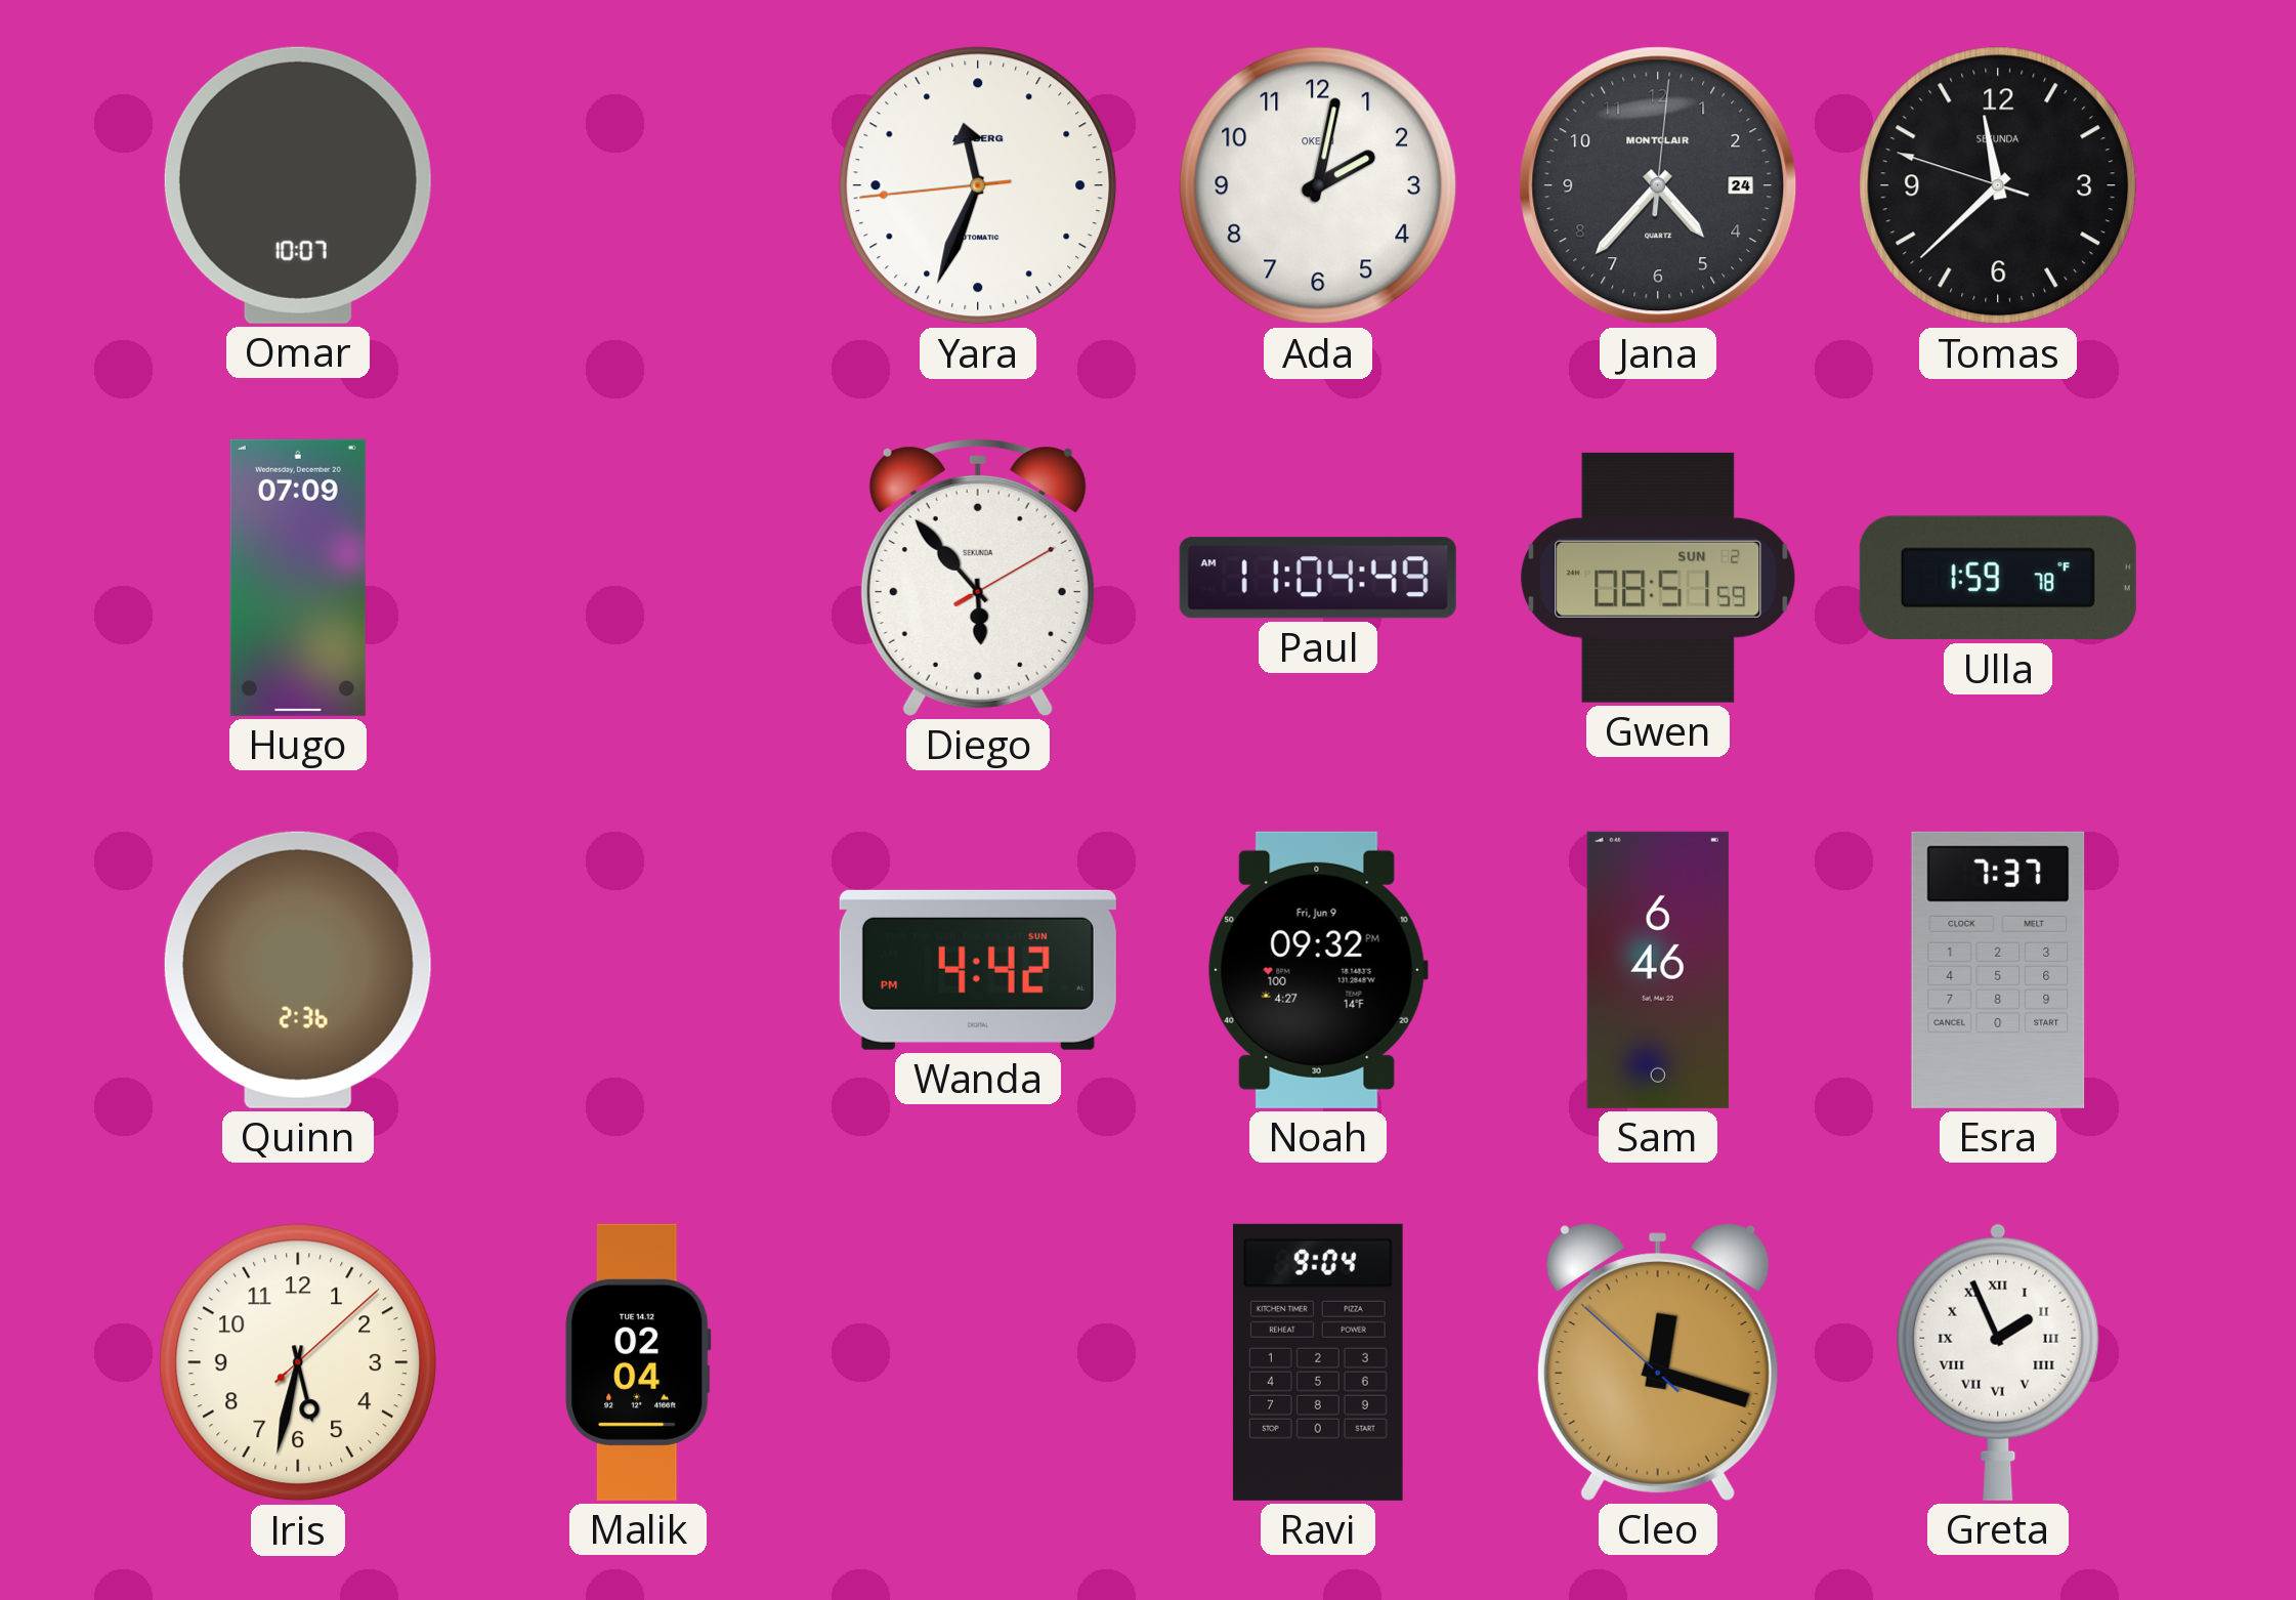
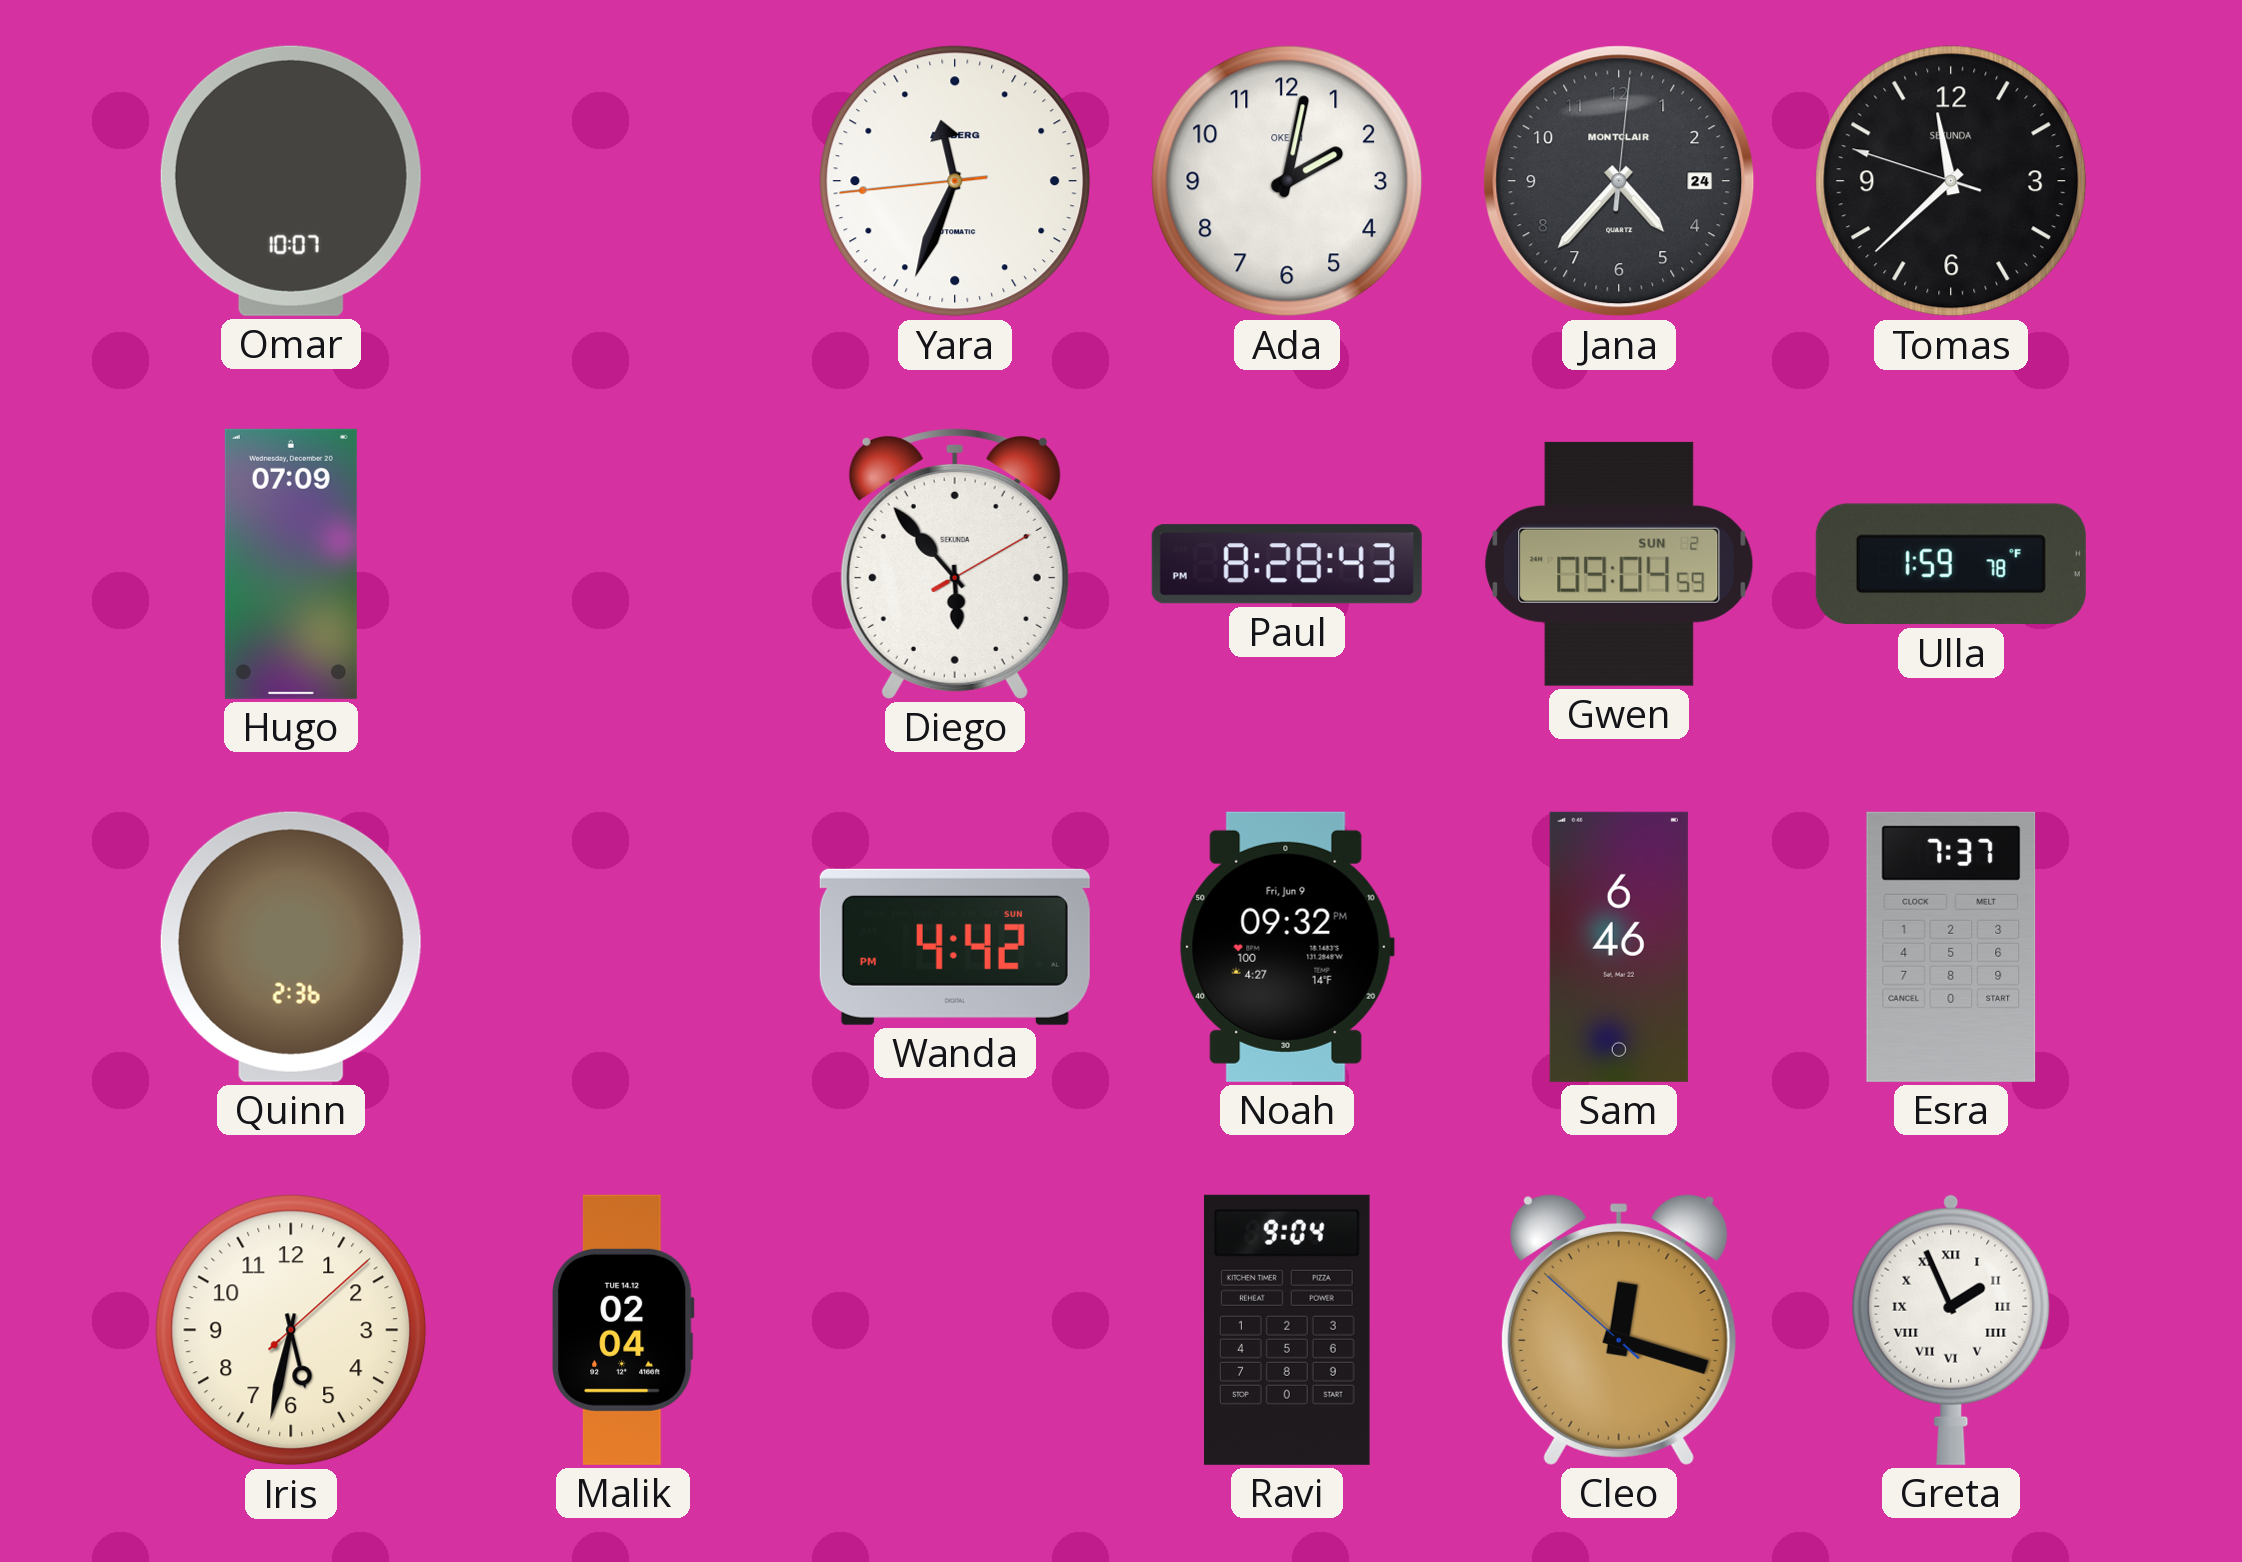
Paul: 11:04 -> 8:28 (1287, 564)
Gwen: 08:51 -> 09:04 (1619, 564)
